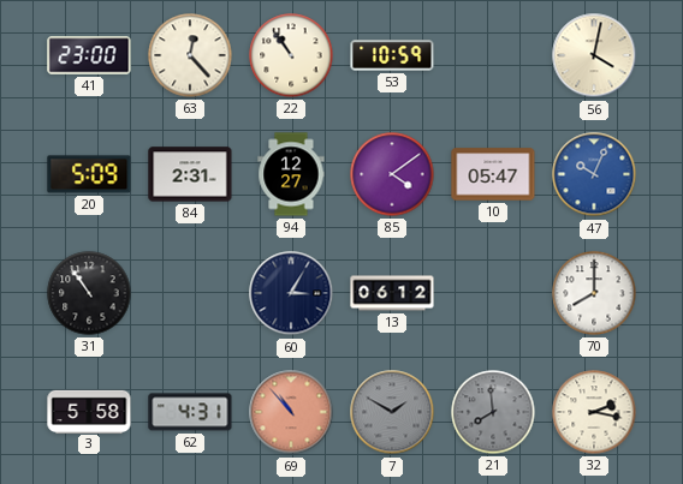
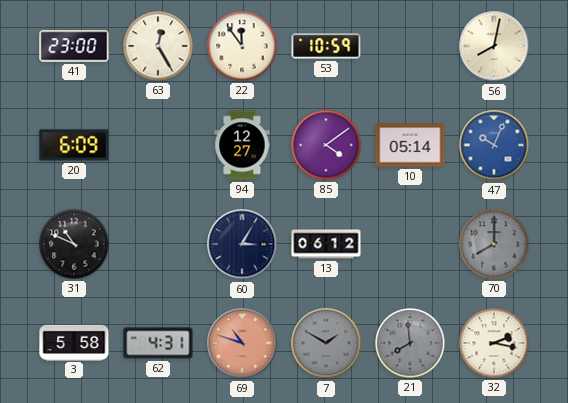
63: 12:23 -> 12:25 (158, 46)
22: 10:54 -> 11:54 (242, 46)
56: 4:02 -> 8:02 (494, 46)
20: 5:09 -> 6:09 (74, 145)
84: 2:31 -> none (190, 174)
10: 05:47 -> 05:14 (410, 145)
31: 10:54 -> 10:49 (74, 244)
70 dial: white -> grey (494, 244)
69: 10:53 -> 10:48 (242, 343)
